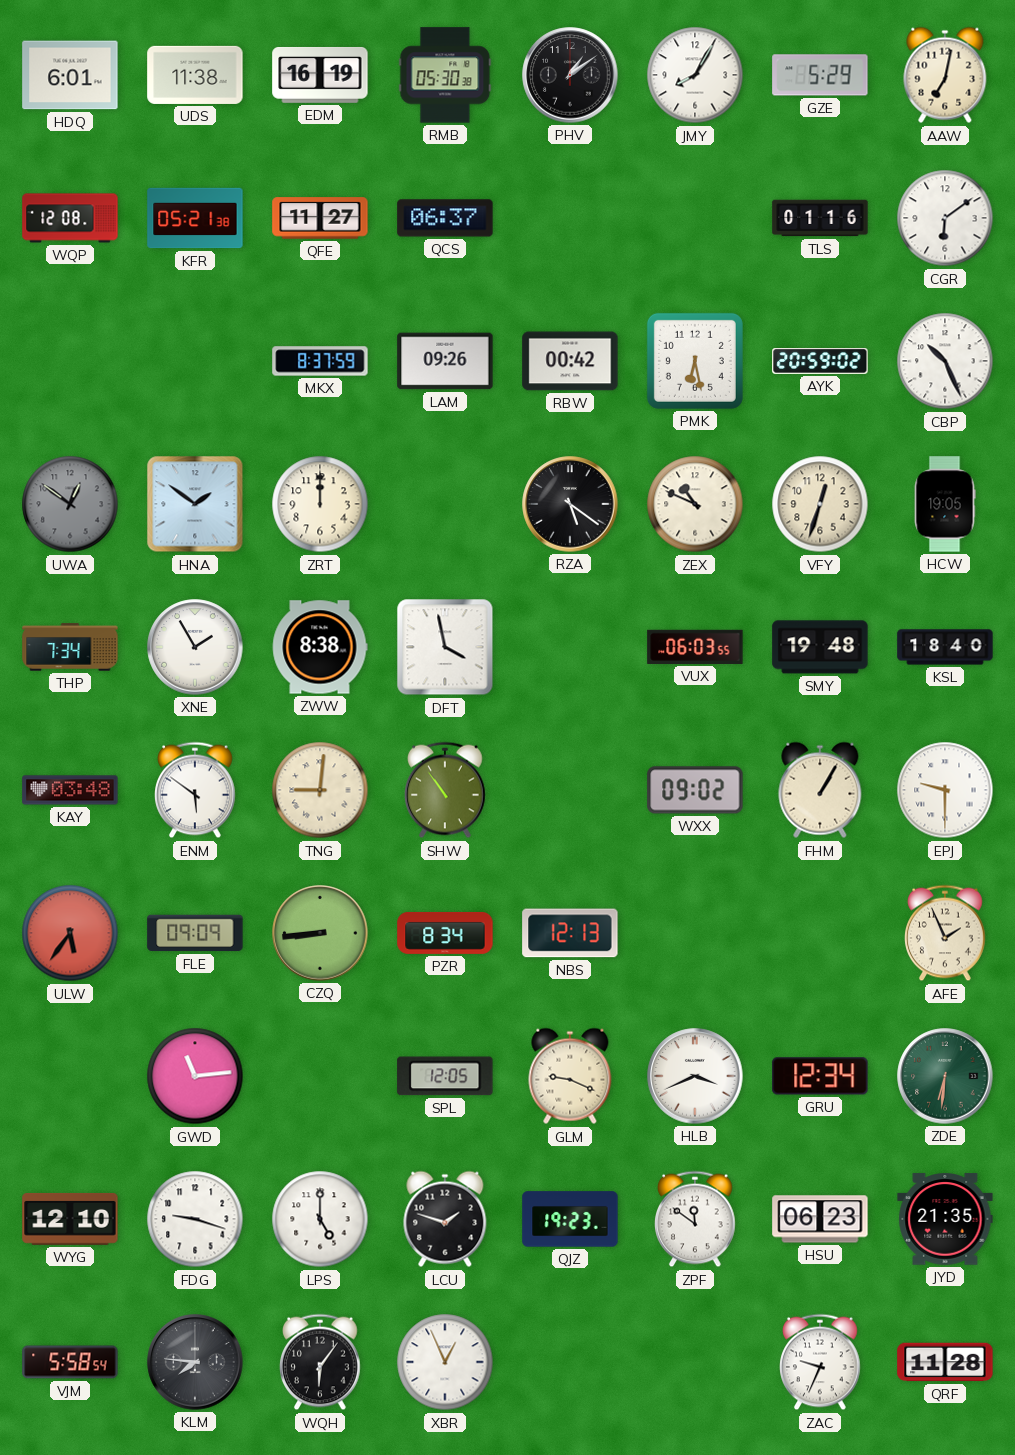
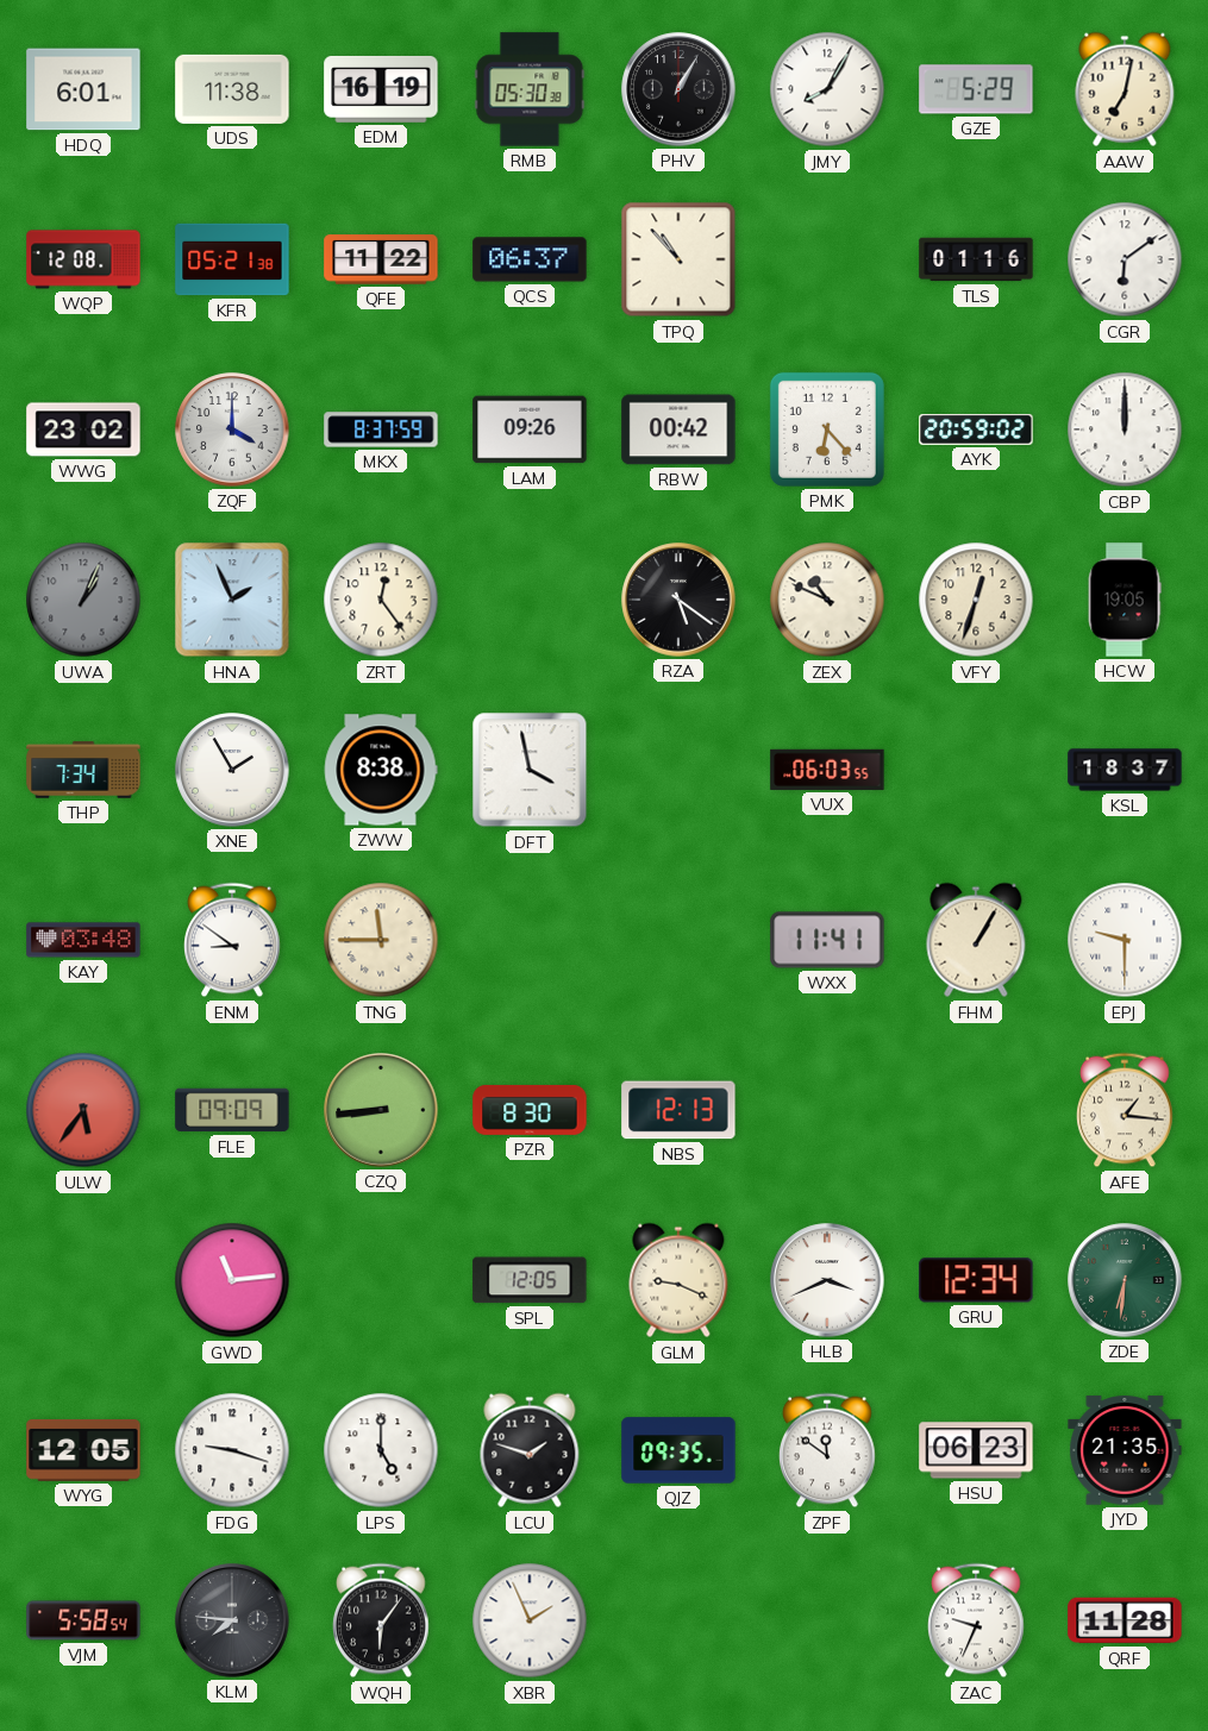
PHV: 1:09 -> 1:05 (678, 89)
QFE: 11:27 -> 11:22 (381, 259)
TPQ: none -> 10:53 (678, 259)
WWG: none -> 23:02 (83, 429)
ZQF: none -> 4:00 (232, 429)
PMK: 6:28 -> 6:23 (827, 429)
CBP: 10:26 -> 12:00 (1125, 429)
UWA: 12:51 -> 1:04 (83, 600)
HNA: 1:51 -> 1:56 (232, 600)
ZRT: 12:00 -> 12:24 (381, 600)
SMY: 19:48 -> none (820, 647)
KSL: 18:40 -> 18:37 (1125, 770)
ENM: 5:51 -> 8:51 (232, 940)
TNG: 9:01 -> 11:45 (381, 940)
SHW: 10:54 -> none (445, 790)
WXX: 09:02 -> 11:41 (827, 940)
PZR: 8:34 -> 8:30 (530, 1110)
AFE: 1:56 -> 1:16 (1125, 1110)
WYG: 12:10 -> 12:05 (83, 1450)
QJZ: 19:23 -> 09:35 (678, 1450)
XBR: 12:56 -> 1:56 (530, 1620)
